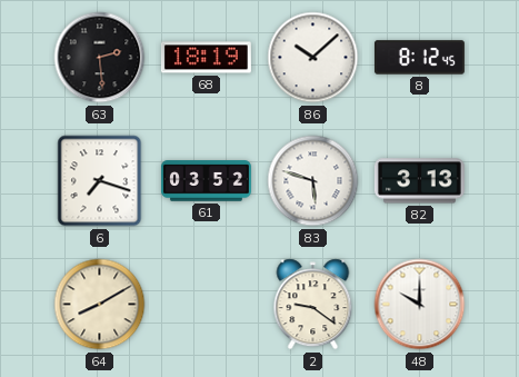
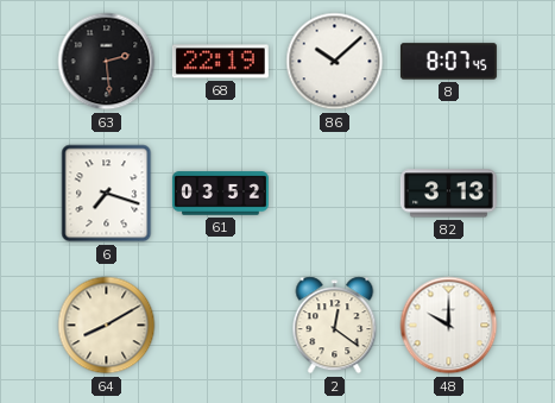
68: 18:19 -> 22:19 (220, 62)
8: 8:12 -> 8:07 (448, 62)
83: 5:48 -> none (313, 181)
2: 9:21 -> 12:21 (335, 326)
